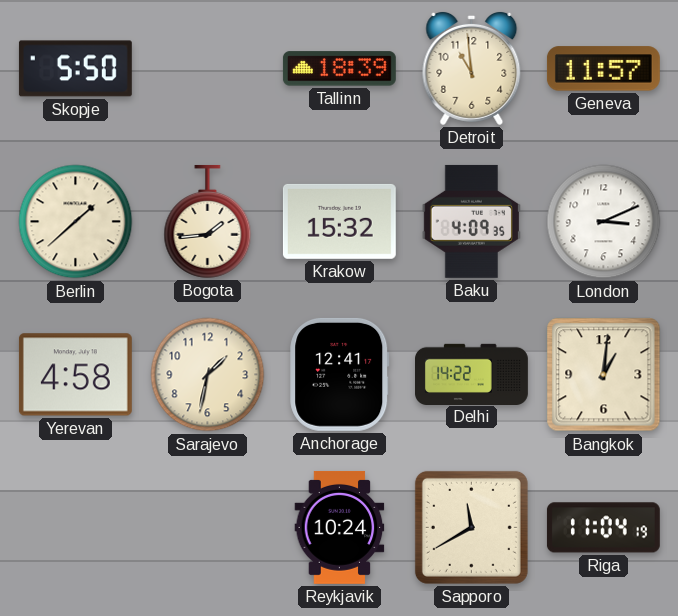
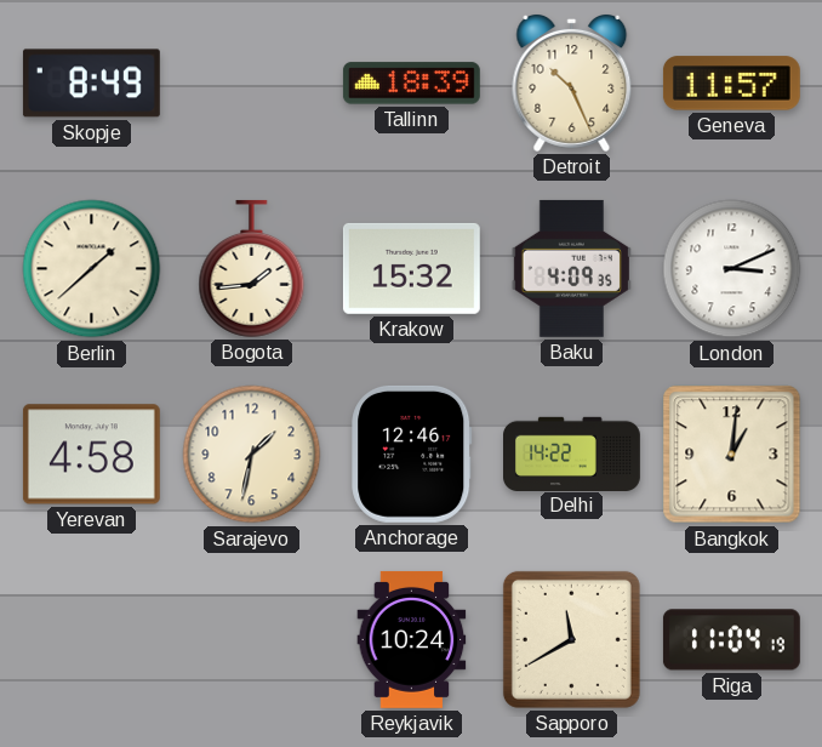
Skopje: 5:50 -> 8:49 (91, 84)
Detroit: 10:59 -> 10:26 (572, 82)
Anchorage: 12:41 -> 12:46 (412, 454)
